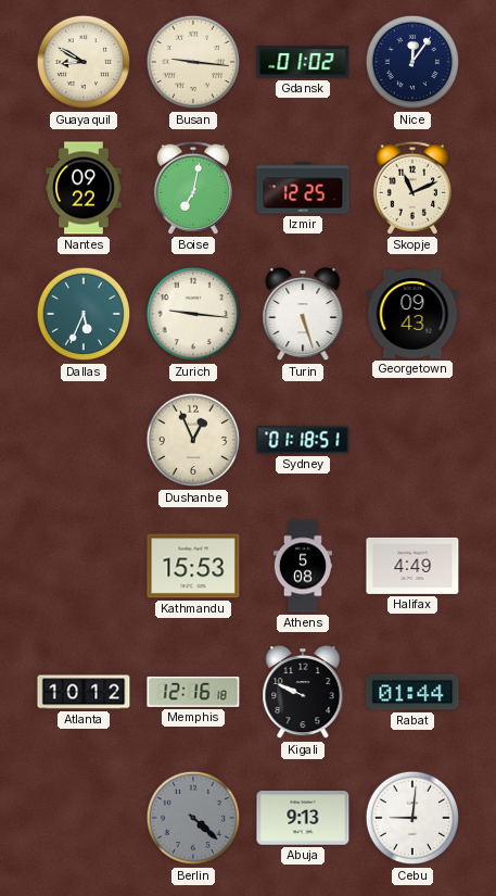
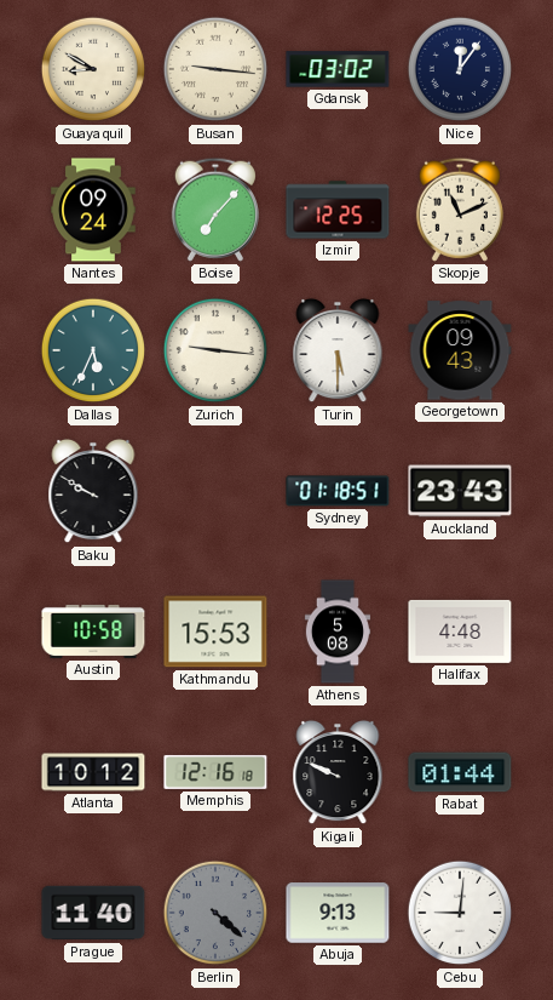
Gdansk: 01:02 -> 03:02 (338, 69)
Nantes: 09:22 -> 09:24 (93, 210)
Boise: 7:02 -> 7:07 (215, 210)
Turin: 5:27 -> 5:30 (338, 350)
Baku: none -> 9:50 (93, 491)
Dushanbe: 12:56 -> none (193, 440)
Auckland: none -> 23:43 (460, 491)
Austin: none -> 10:58 (93, 632)
Halifax: 4:49 -> 4:48 (460, 632)
Prague: none -> 11:40 (93, 913)
